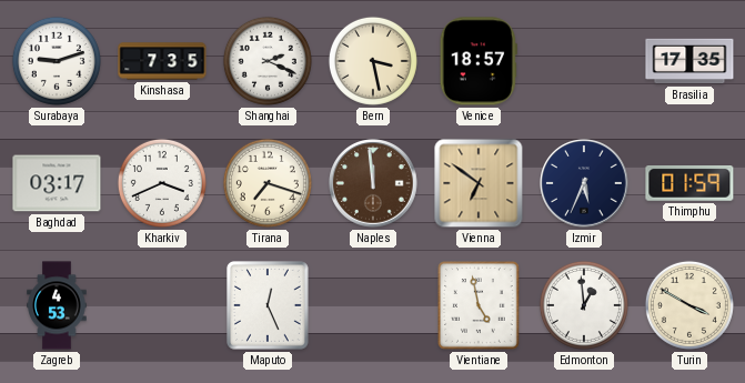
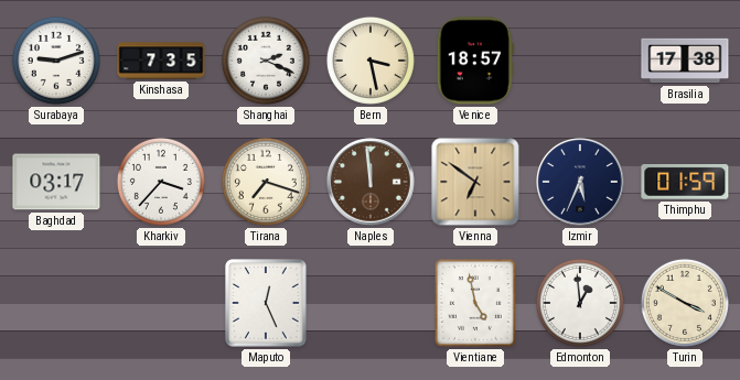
Brasilia: 17:35 -> 17:38 (685, 61)
Kharkiv: 3:41 -> 3:37 (161, 182)
Zagreb: 4:53 -> none (57, 305)
